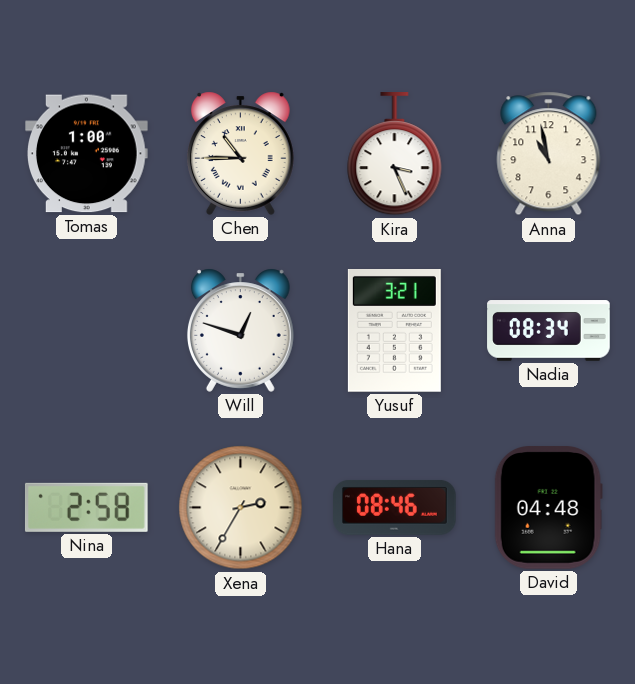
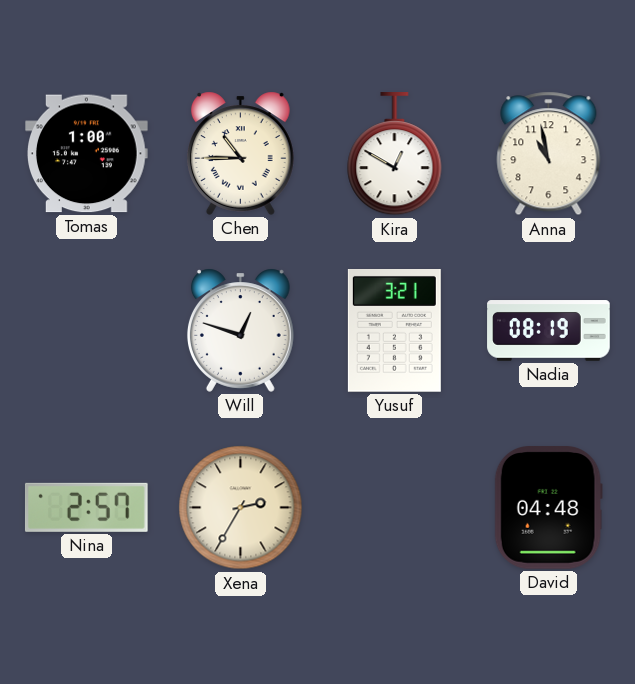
Kira: 3:26 -> 12:50 (395, 154)
Nadia: 08:34 -> 08:19 (549, 331)
Nina: 2:58 -> 2:57 (86, 507)
Hana: 08:46 -> none (395, 507)
